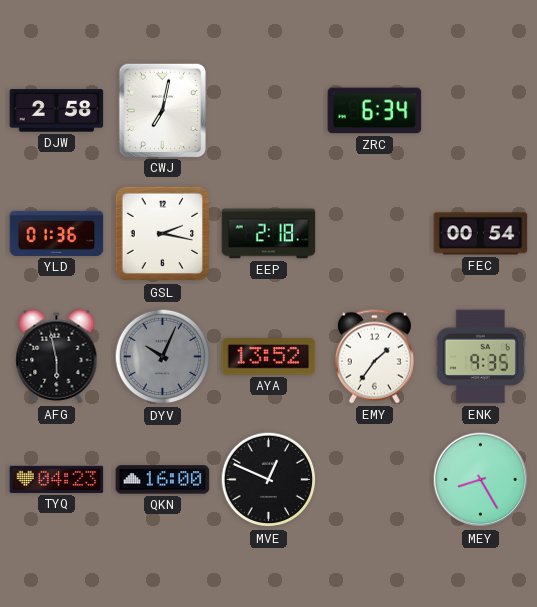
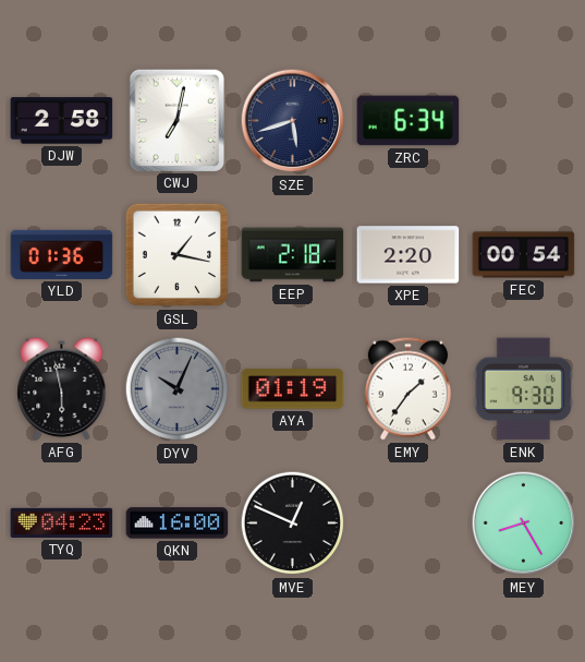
SZE: none -> 5:42 (293, 121)
GSL: 2:17 -> 1:17 (178, 255)
XPE: none -> 2:20 (409, 255)
AYA: 13:52 -> 01:19 (293, 389)
ENK: 9:35 -> 9:30 (523, 389)
